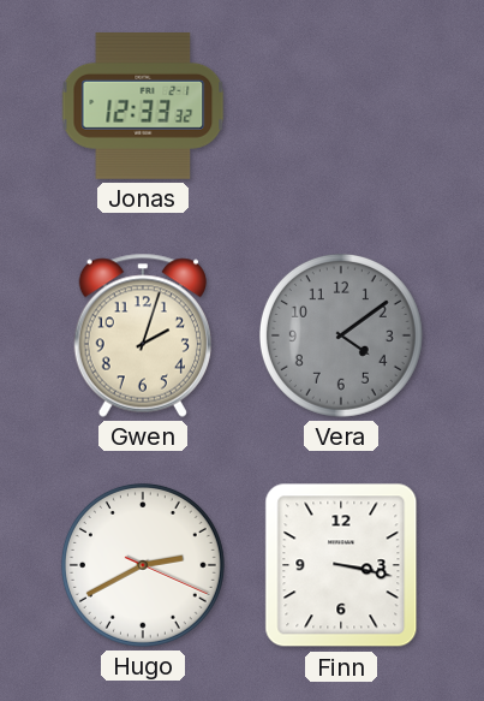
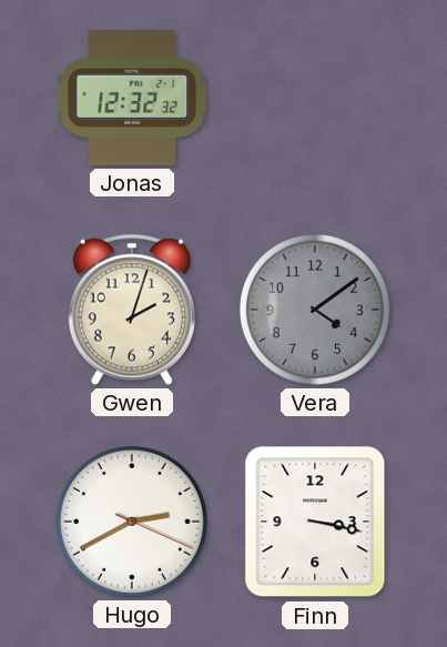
Jonas: 12:33 -> 12:32 (132, 98)
